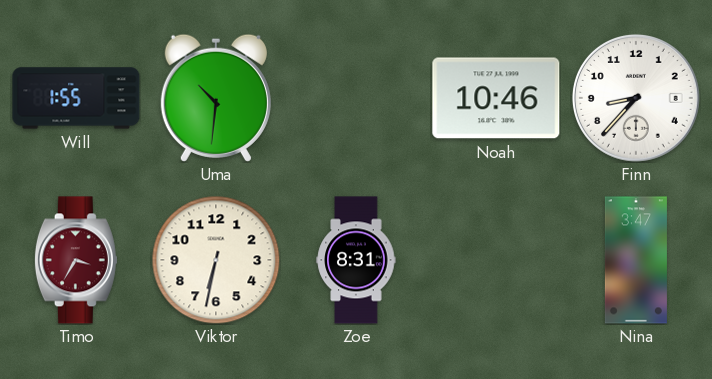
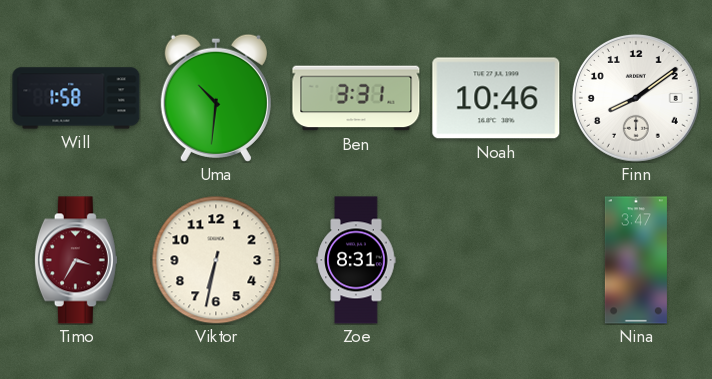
Will: 1:55 -> 1:58 (76, 98)
Ben: none -> 3:31 (356, 98)
Finn: 8:37 -> 8:09 (636, 98)
